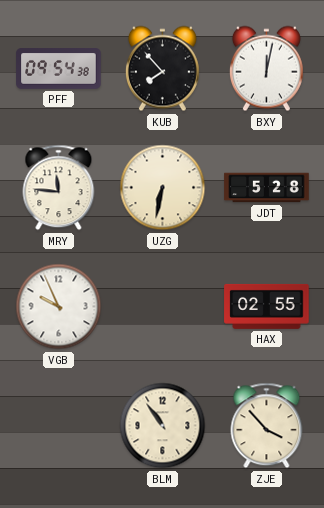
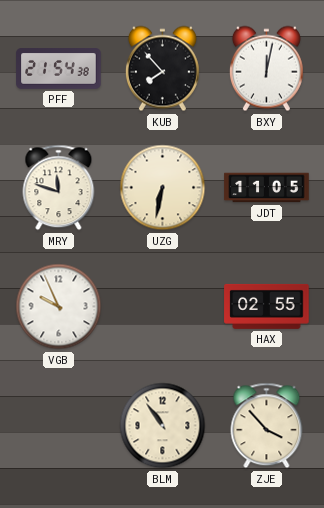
PFF: 09:54 -> 21:54 (59, 69)
MRY: 11:46 -> 11:48 (59, 188)
JDT: 5:28 -> 11:05 (267, 188)
